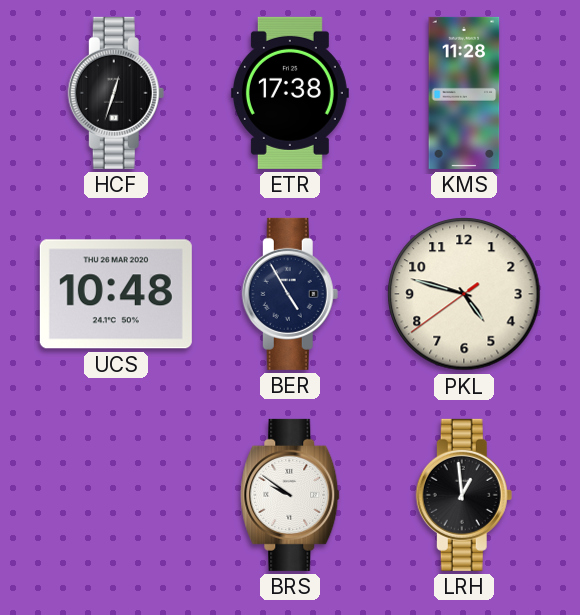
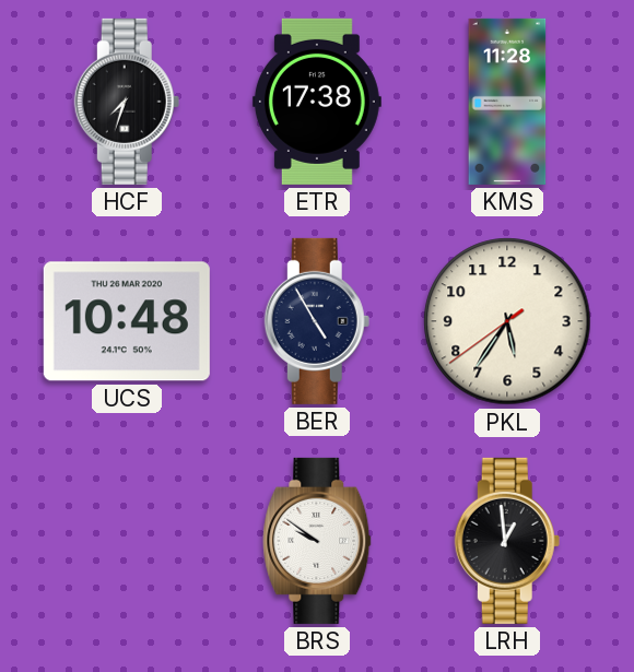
HCF: 12:33 -> 7:33 (127, 102)
PKL: 4:47 -> 5:35 (507, 321)
